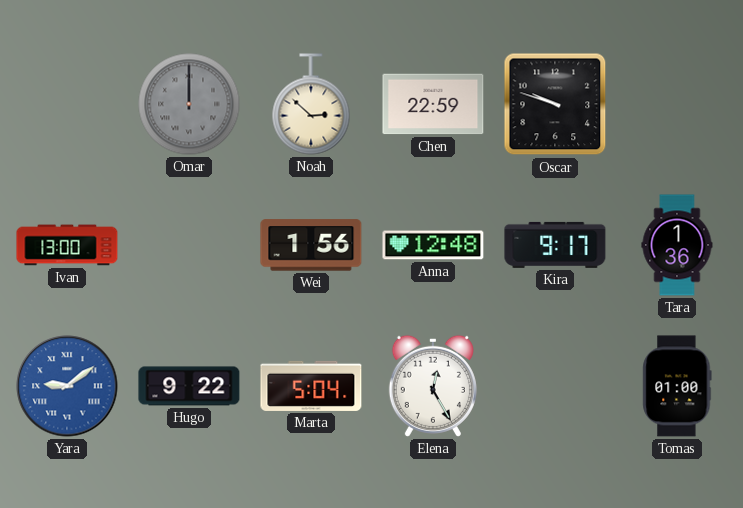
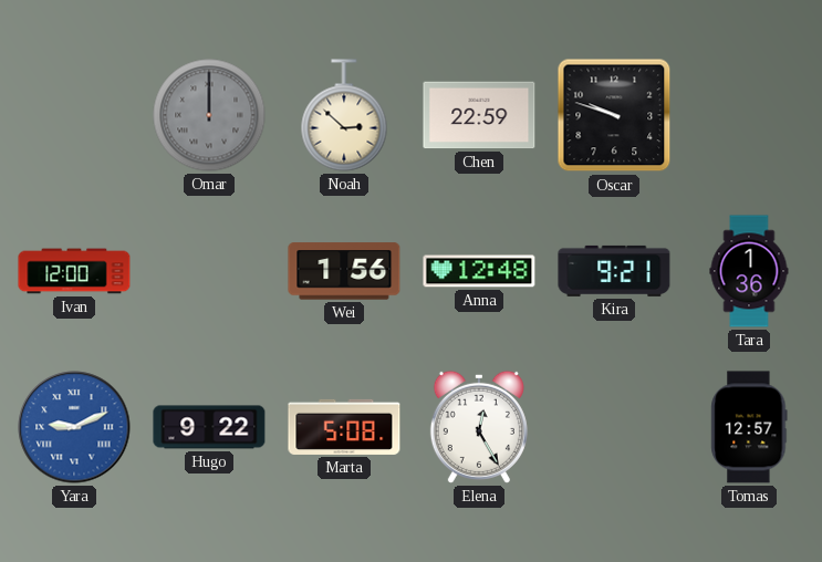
Ivan: 13:00 -> 12:00 (74, 271)
Kira: 9:17 -> 9:21 (614, 271)
Yara: 9:09 -> 9:11 (74, 427)
Marta: 5:04 -> 5:08 (344, 427)
Tomas: 01:00 -> 12:57 (749, 427)
